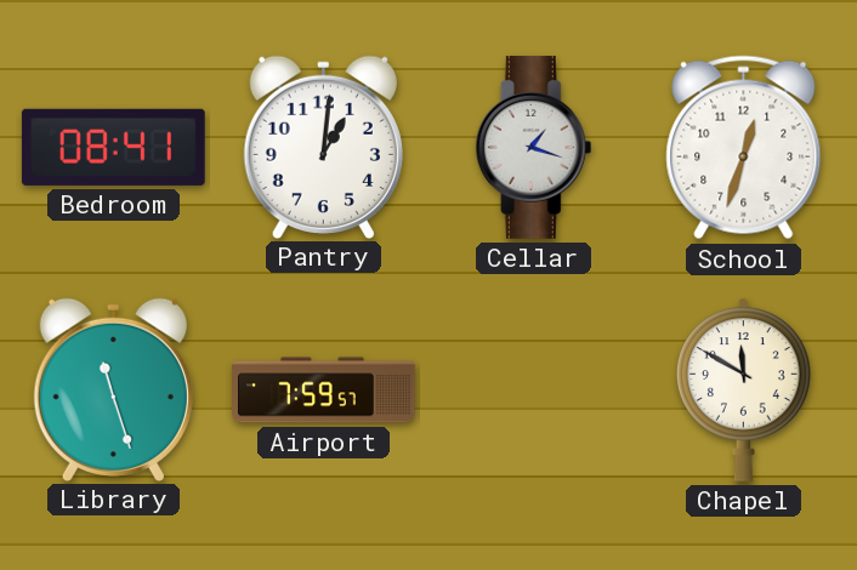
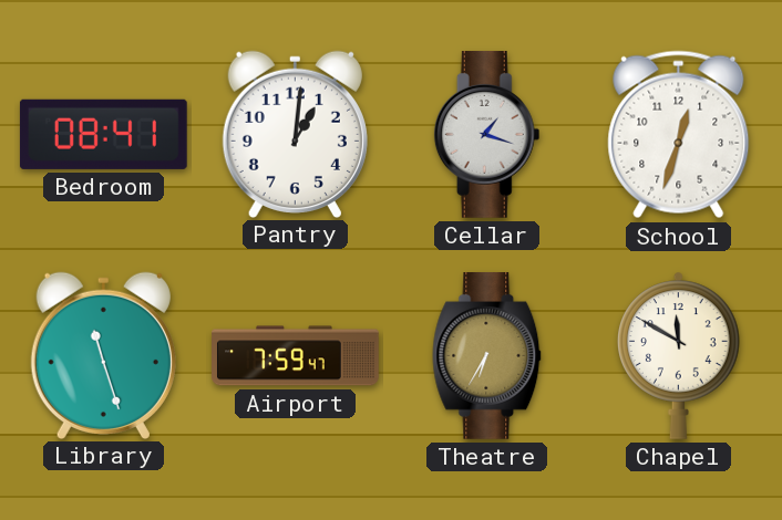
Airport: 7:59:57 -> 7:59:47 (296, 356)
Theatre: none -> 6:35 (487, 356)
